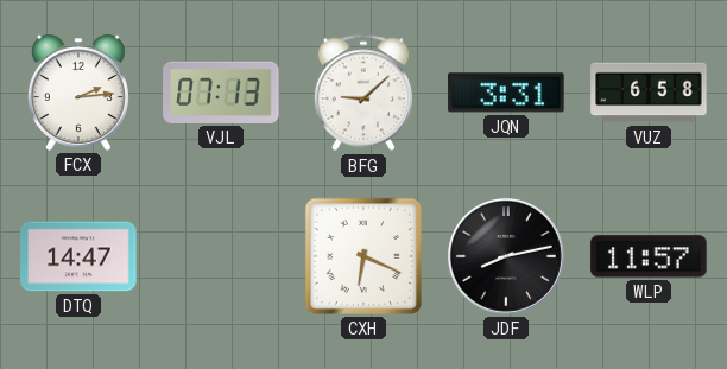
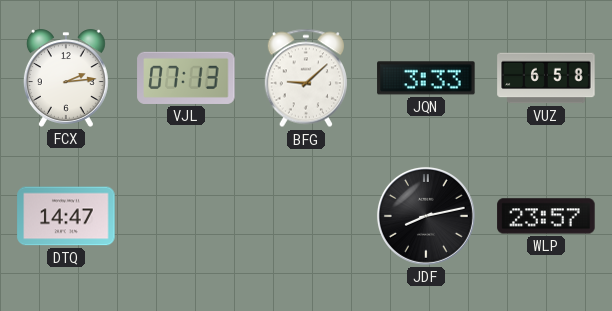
JQN: 3:31 -> 3:33 (426, 78)
CXH: 6:19 -> none (363, 256)
WLP: 11:57 -> 23:57 (546, 216)
